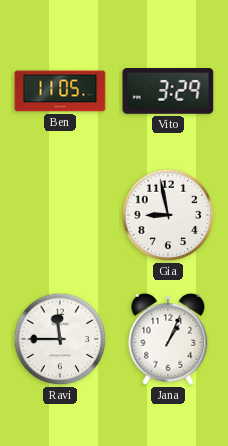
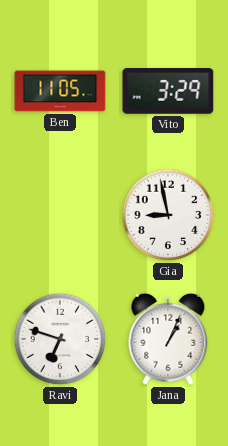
Ravi: 11:45 -> 6:48 (60, 339)
